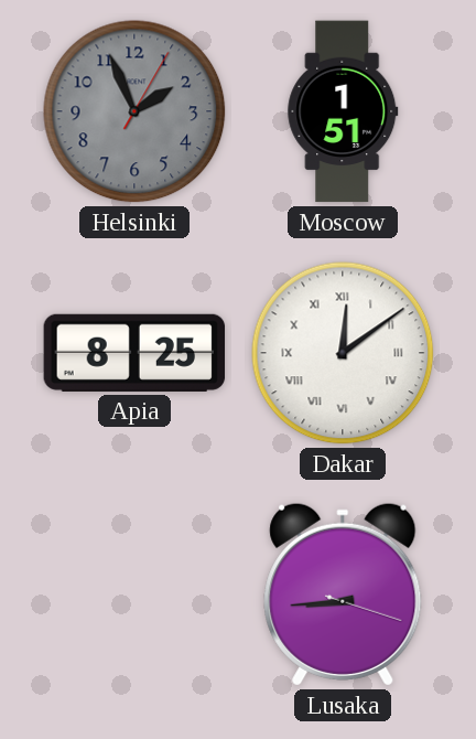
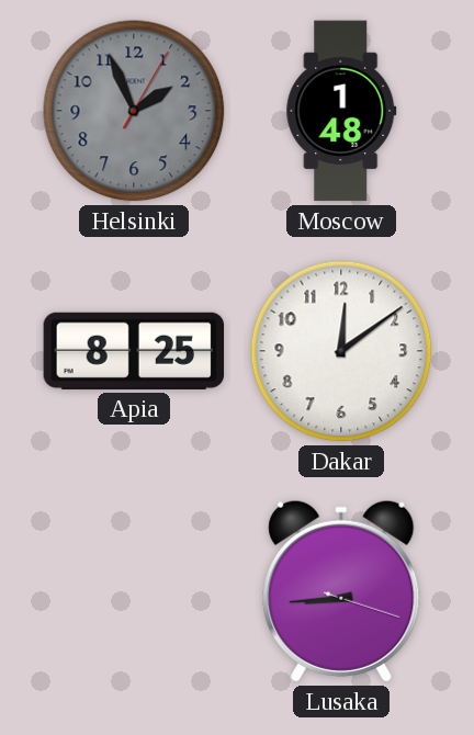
Moscow: 1:51 -> 1:48 (341, 111)
Dakar numerals: Roman -> Arabic (341, 351)
